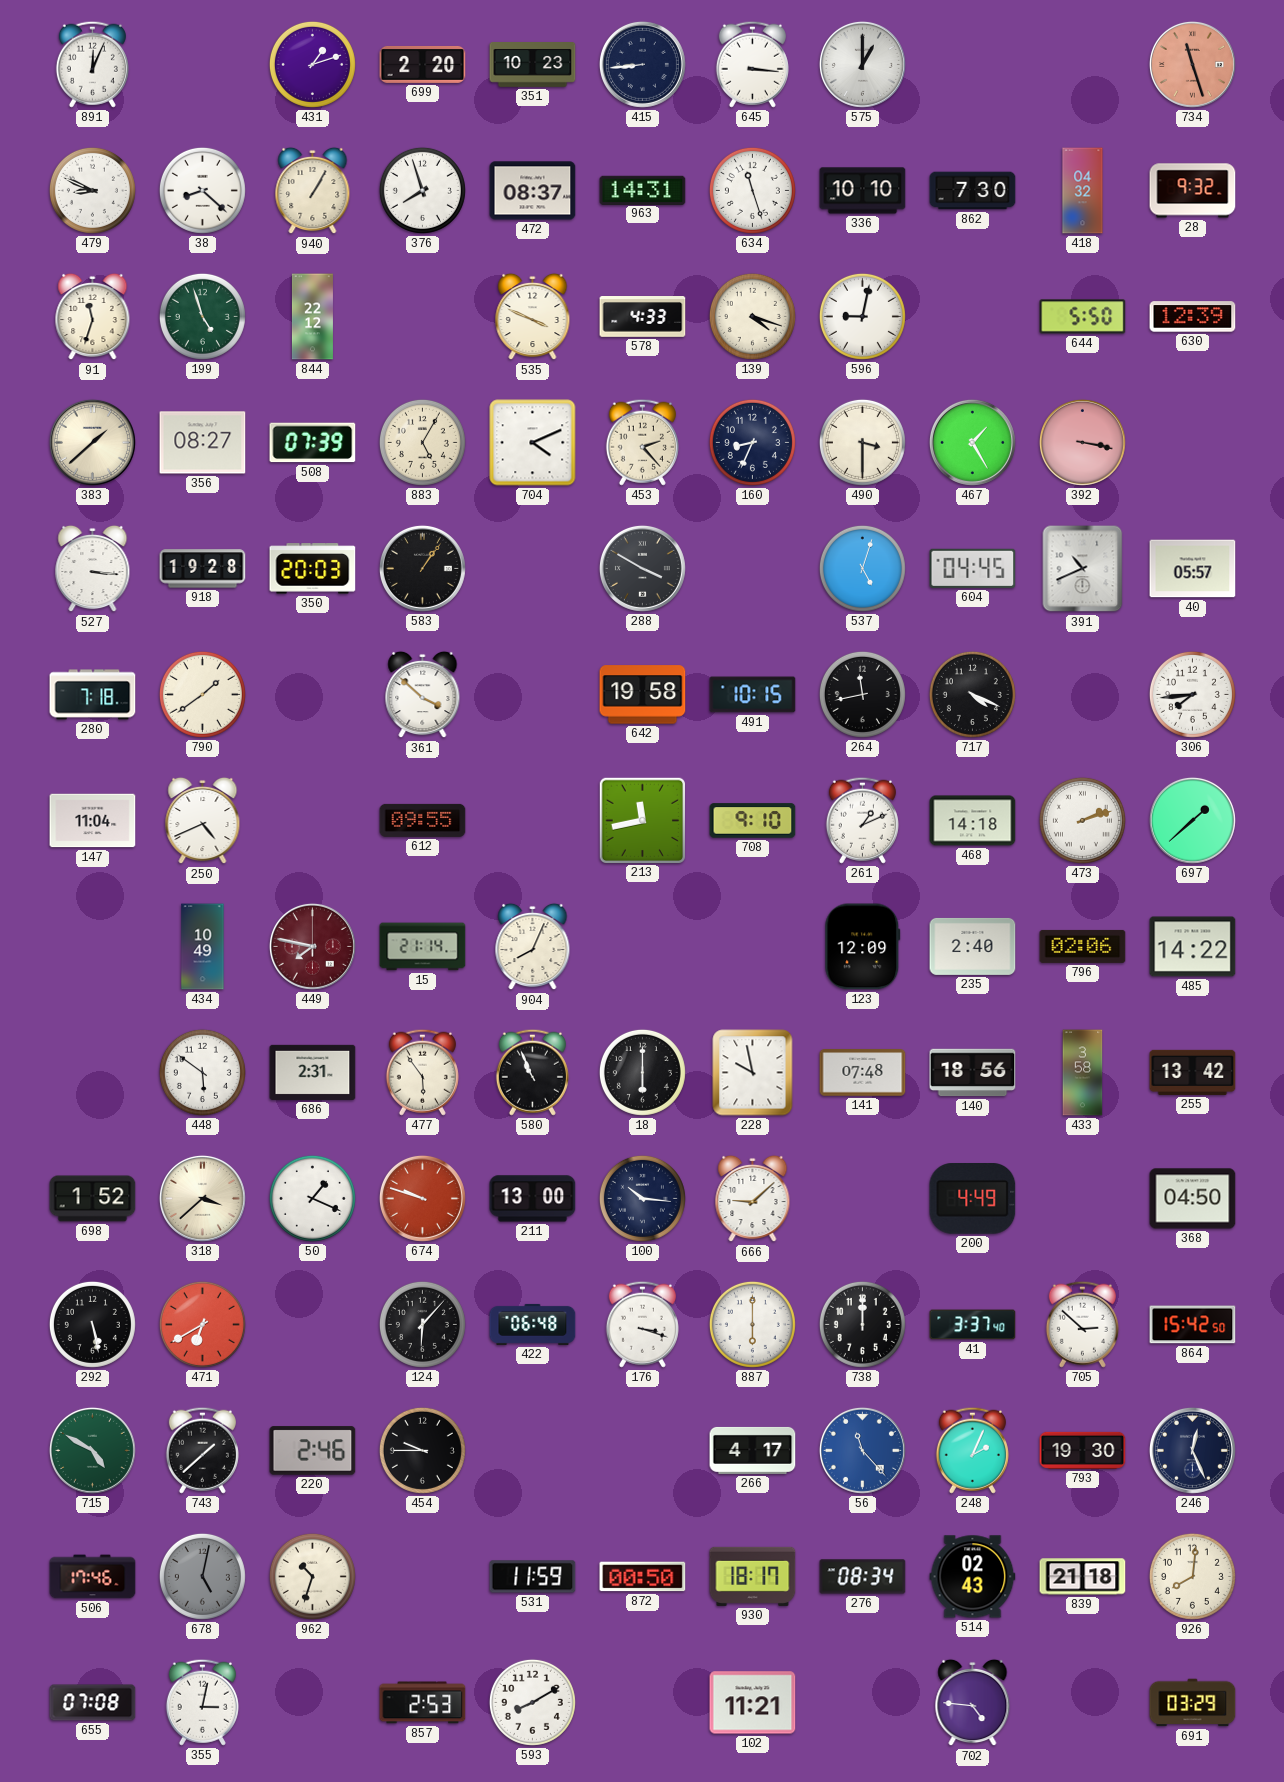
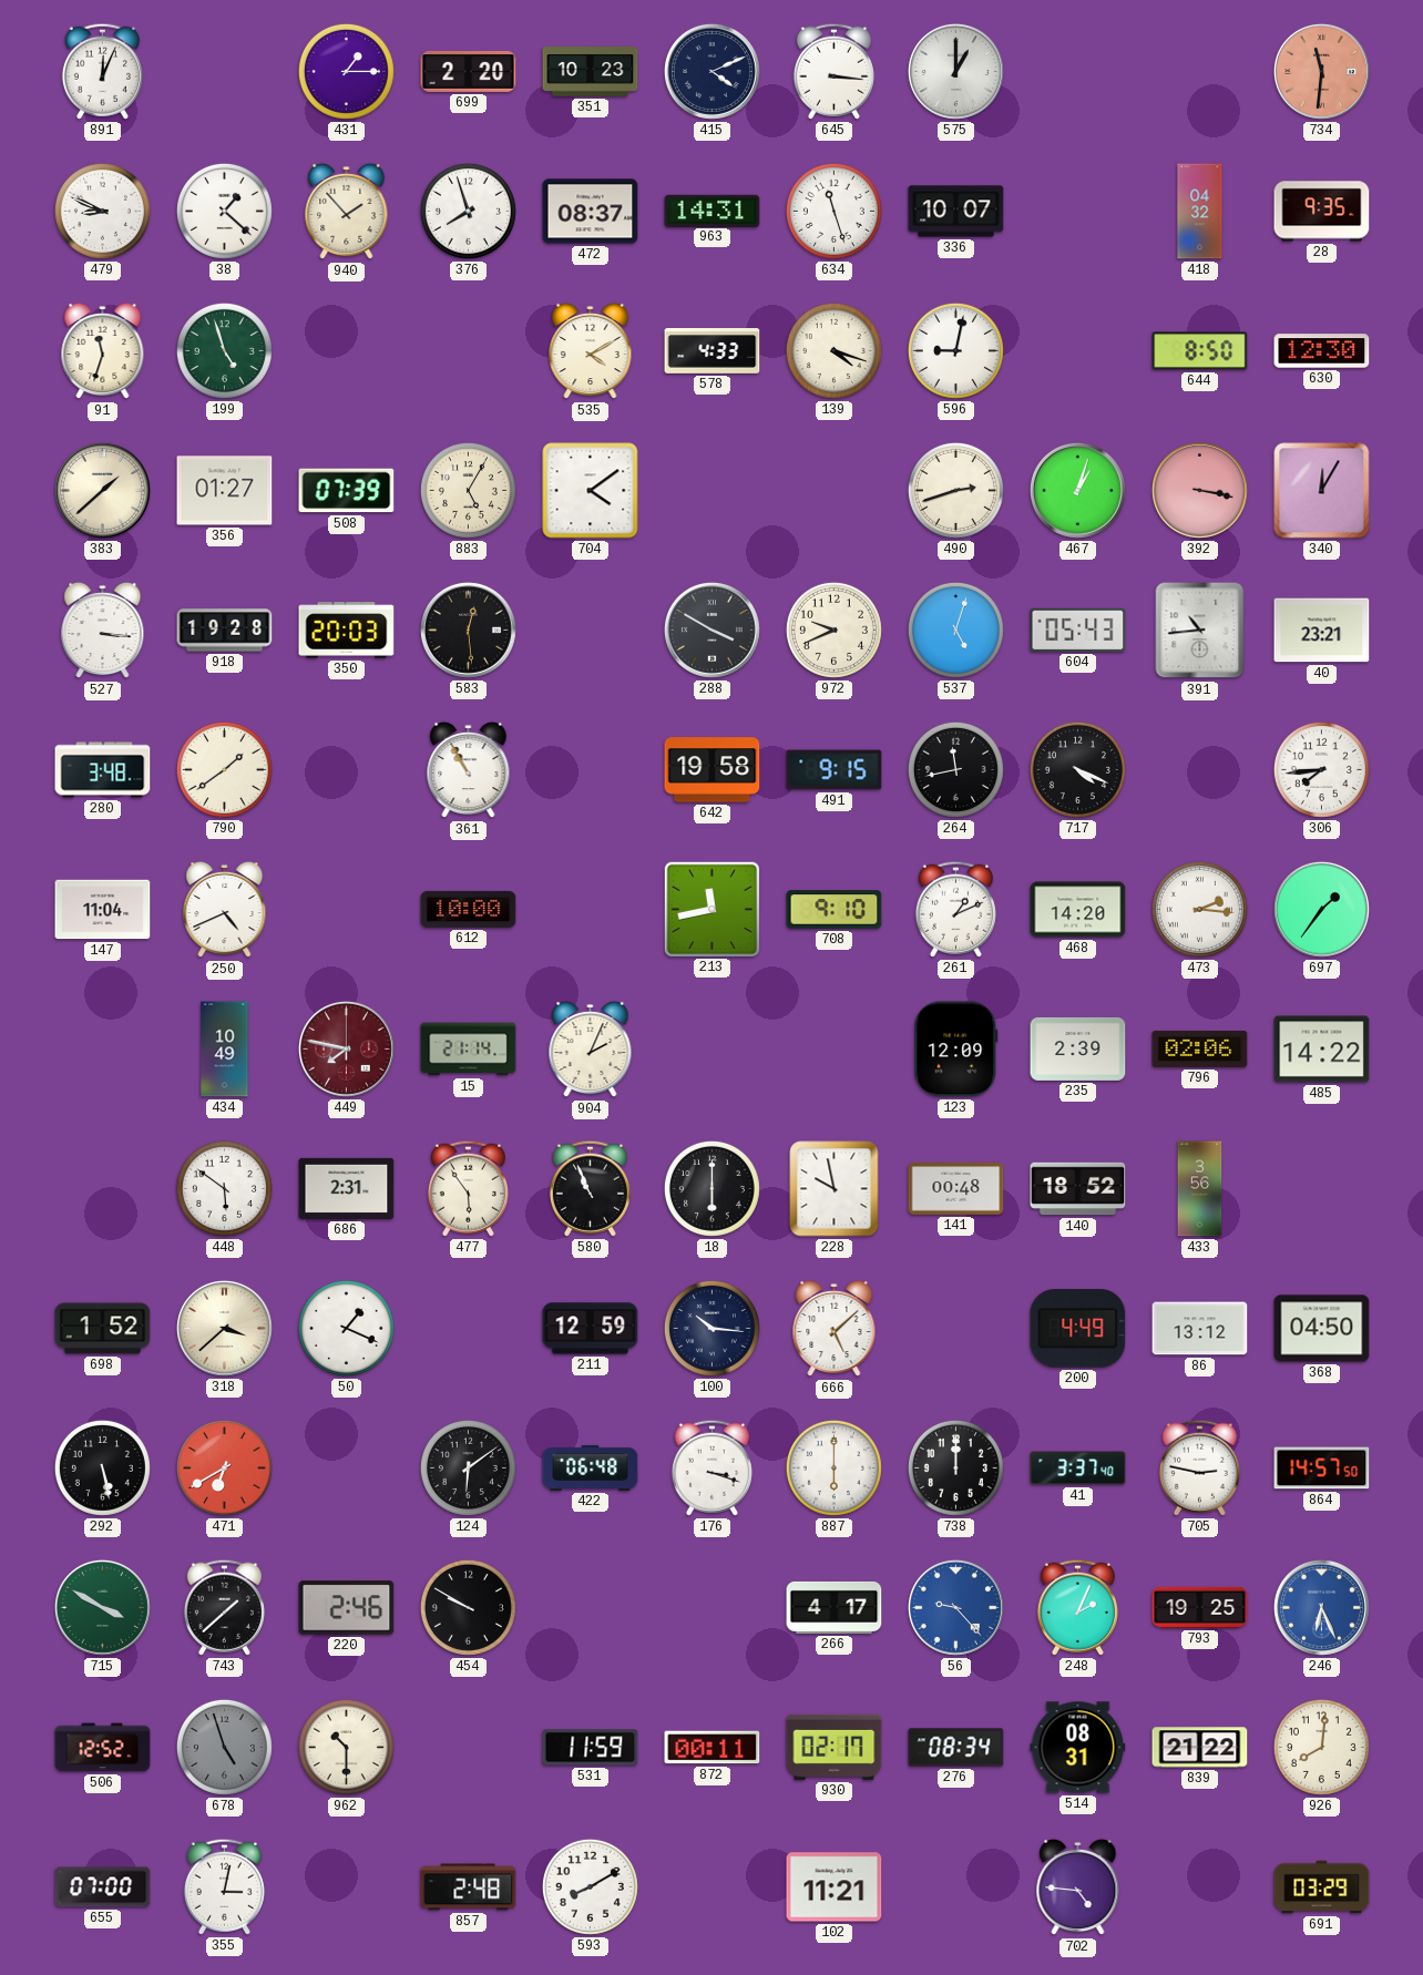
431: 1:12 -> 1:15 (346, 71)
415: 8:44 -> 4:11 (711, 71)
734: 11:27 -> 11:31 (1321, 71)
38: 8:22 -> 1:22 (224, 211)
940: 1:05 -> 1:53 (347, 212)
336: 10:10 -> 10:07 (956, 212)
862: 7:30 -> none (973, 191)
28: 9:32 -> 9:35 (1322, 212)
844: 22:12 -> none (312, 317)
535: 3:49 -> 4:10 (591, 351)
644: 5:50 -> 8:50 (1200, 351)
630: 12:39 -> 12:30 (1322, 351)
356: 08:27 -> 01:27 (225, 491)
704: 4:11 -> 4:09 (591, 491)
453: 2:23 -> none (642, 442)
160: 8:34 -> none (752, 442)
490: 3:30 -> 2:42 (955, 490)
467: 1:25 -> 1:03 (1077, 490)
340: none -> 12:05 (1322, 491)
583: 1:06 -> 12:29 (468, 630)
972: none -> 9:41 (833, 630)
604: 04:45 -> 05:43 (1078, 630)
391: 10:41 -> 10:44 (1200, 631)
40: 05:57 -> 23:21 (1322, 631)
280: 7:18 -> 3:48 (103, 770)
361: 3:52 -> 10:55 (469, 770)
491: 10:15 -> 9:15 (835, 770)
612: 09:55 -> 10:00 (469, 909)
468: 14:18 -> 14:20 (1078, 910)
473: 2:12 -> 2:16 (1199, 909)
697: 1:38 -> 1:36 (1321, 909)
904: 8:04 -> 2:04 (591, 1050)
235: 2:40 -> 2:39 (1078, 1048)
141: 07:48 -> 00:48 (956, 1189)
140: 18:56 -> 18:52 (1078, 1189)
433: 3:58 -> 3:56 (1200, 1189)
255: 13:42 -> none (1193, 1072)
674: 9:48 -> none (422, 1198)
211: 13:00 -> 12:59 (591, 1329)
666: 9:08 -> 5:08 (835, 1329)
86: none -> 13:12 (1200, 1329)
124: 6:07 -> 6:09 (468, 1467)
705: 2:52 -> 2:47 (1199, 1467)
864: 15:42 -> 14:57 (1322, 1469)
715: 4:50 -> 3:50 (102, 1607)
454: 9:45 -> 9:50 (468, 1607)
56: 11:23 -> 9:23 (955, 1607)
793: 19:30 -> 19:25 (1200, 1607)
246: 12:26 -> 6:26 (1321, 1607)
246 dial: navy -> blue (1321, 1607)
506: 17:46 -> 12:52 (103, 1748)
678: 5:02 -> 4:57 (224, 1747)
962: 10:33 -> 10:30 (346, 1747)
872: 00:50 -> 00:11 (713, 1748)
930: 18:17 -> 02:17 (835, 1747)
514: 02:43 -> 08:31 (1078, 1748)
839: 21:18 -> 21:22 (1200, 1748)
655: 07:08 -> 07:00 (103, 1887)
857: 2:53 -> 2:48 (469, 1887)
